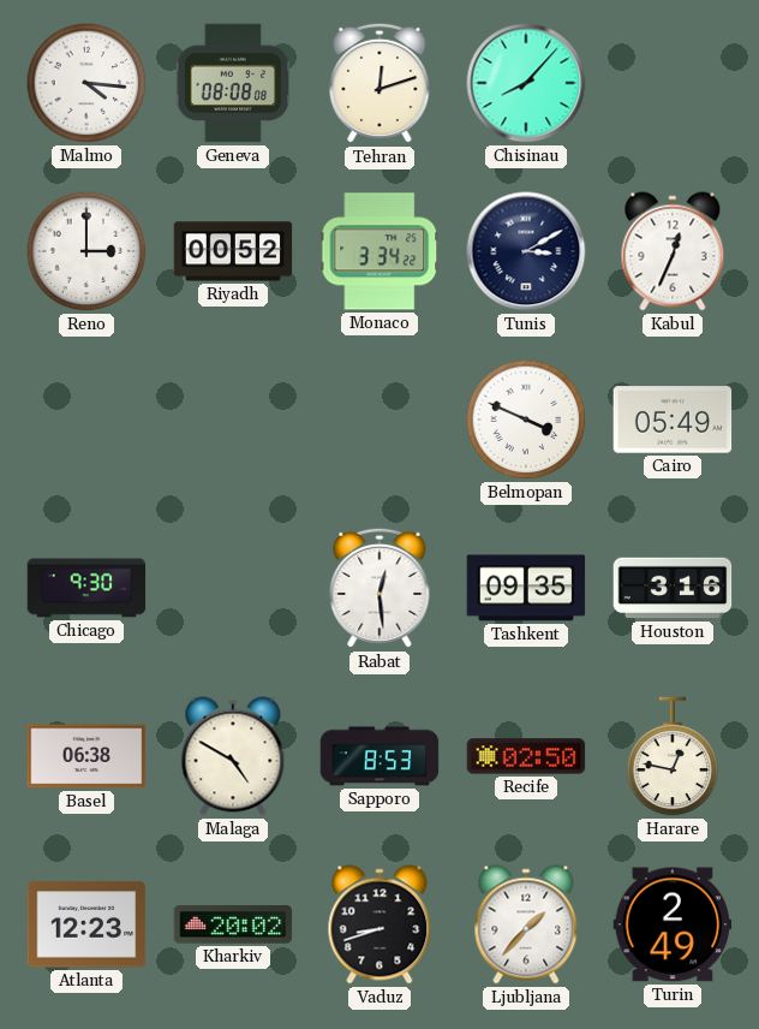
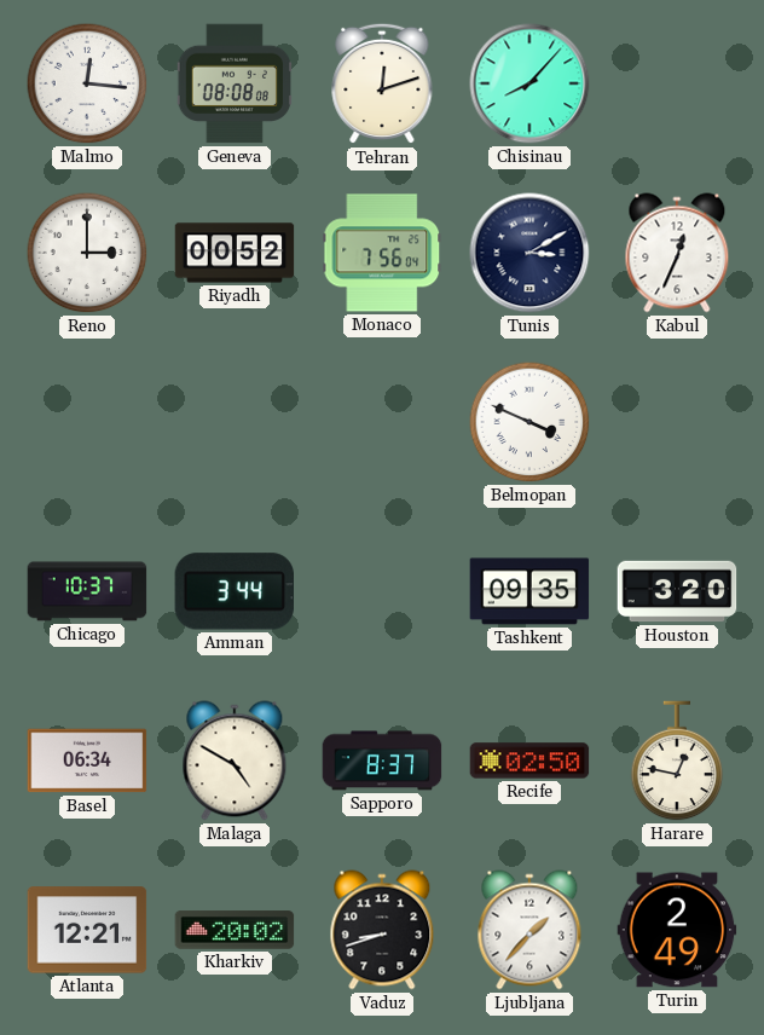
Malmo: 4:16 -> 12:16 (87, 83)
Monaco: 3:34 -> 7:56 (382, 253)
Cairo: 05:49 -> none (673, 420)
Chicago: 9:30 -> 10:37 (87, 591)
Amman: none -> 3:44 (233, 591)
Rabat: 12:29 -> none (379, 588)
Houston: 3:16 -> 3:20 (677, 591)
Basel: 06:38 -> 06:34 (87, 761)
Sapporo: 8:53 -> 8:37 (382, 761)
Atlanta: 12:23 -> 12:21 (87, 930)
